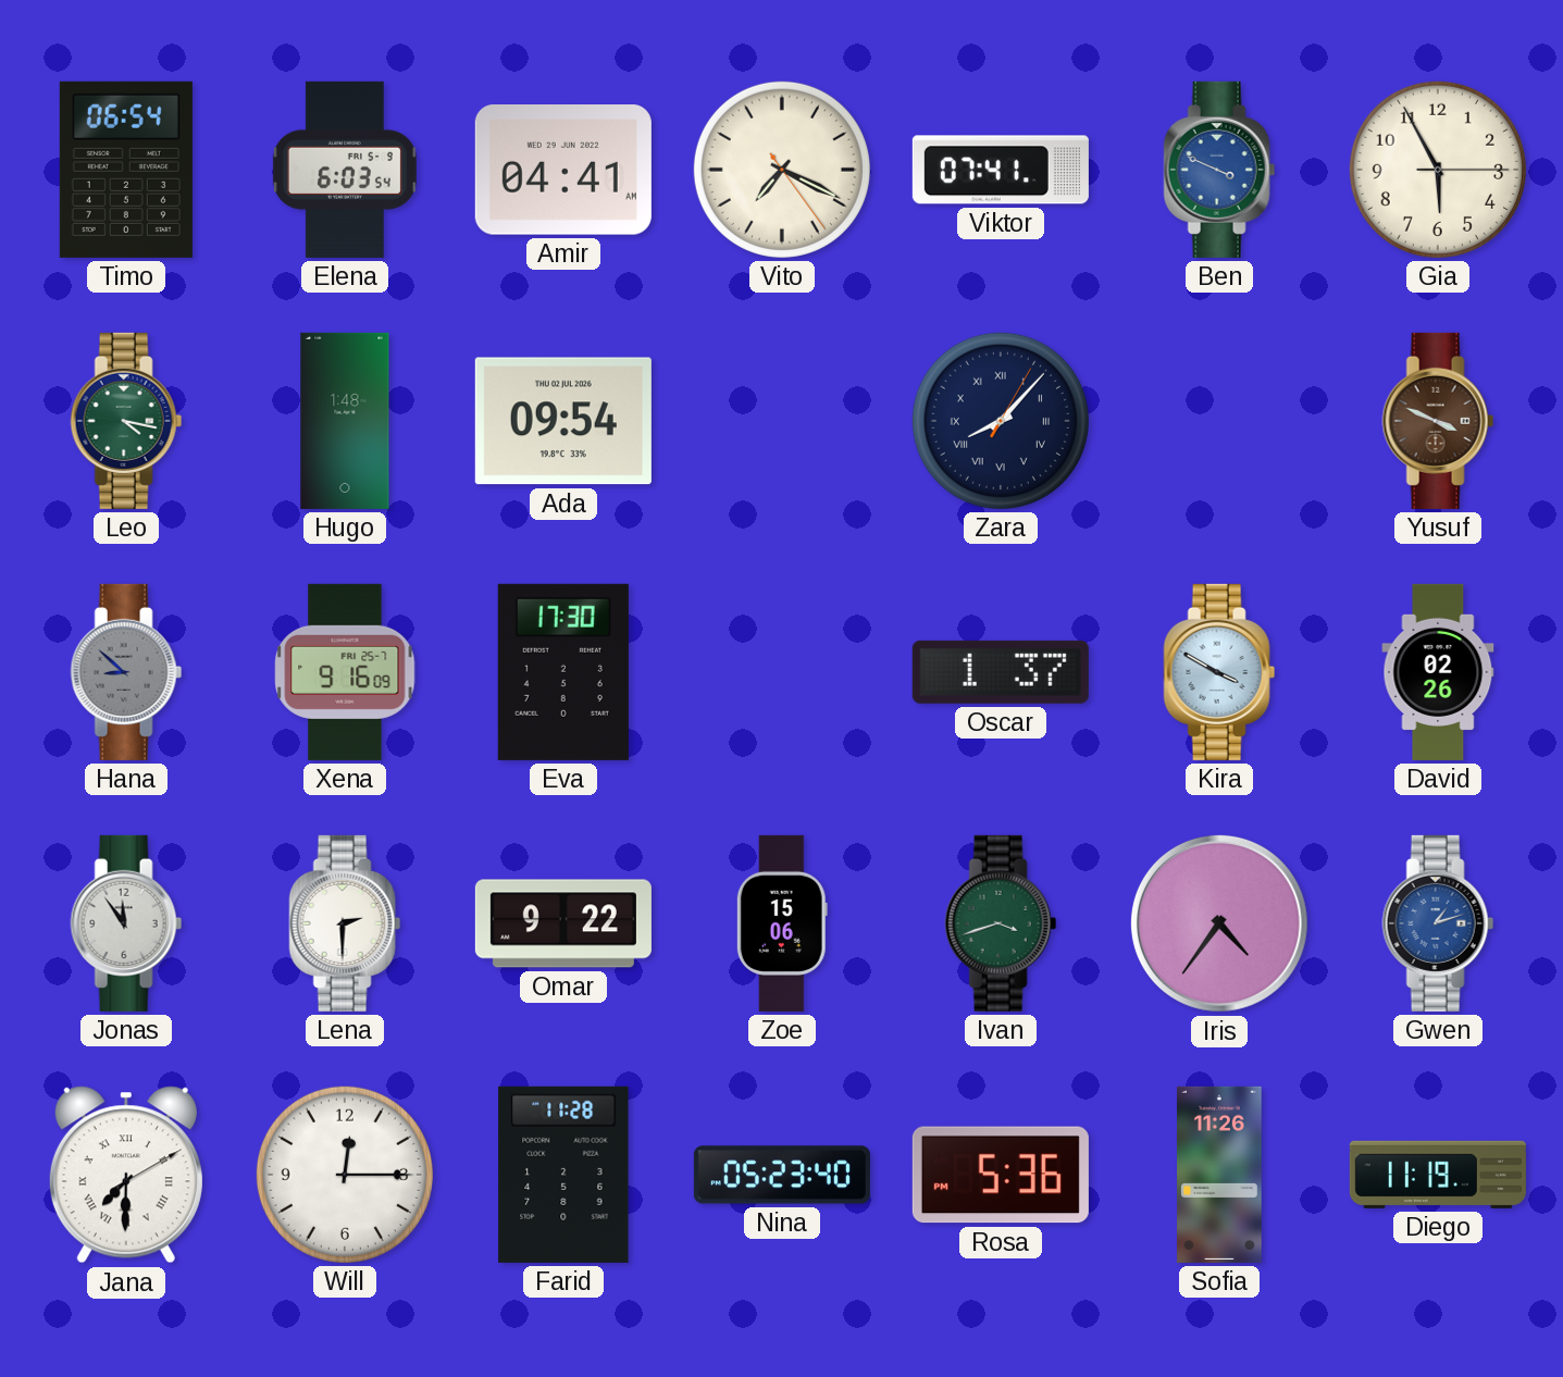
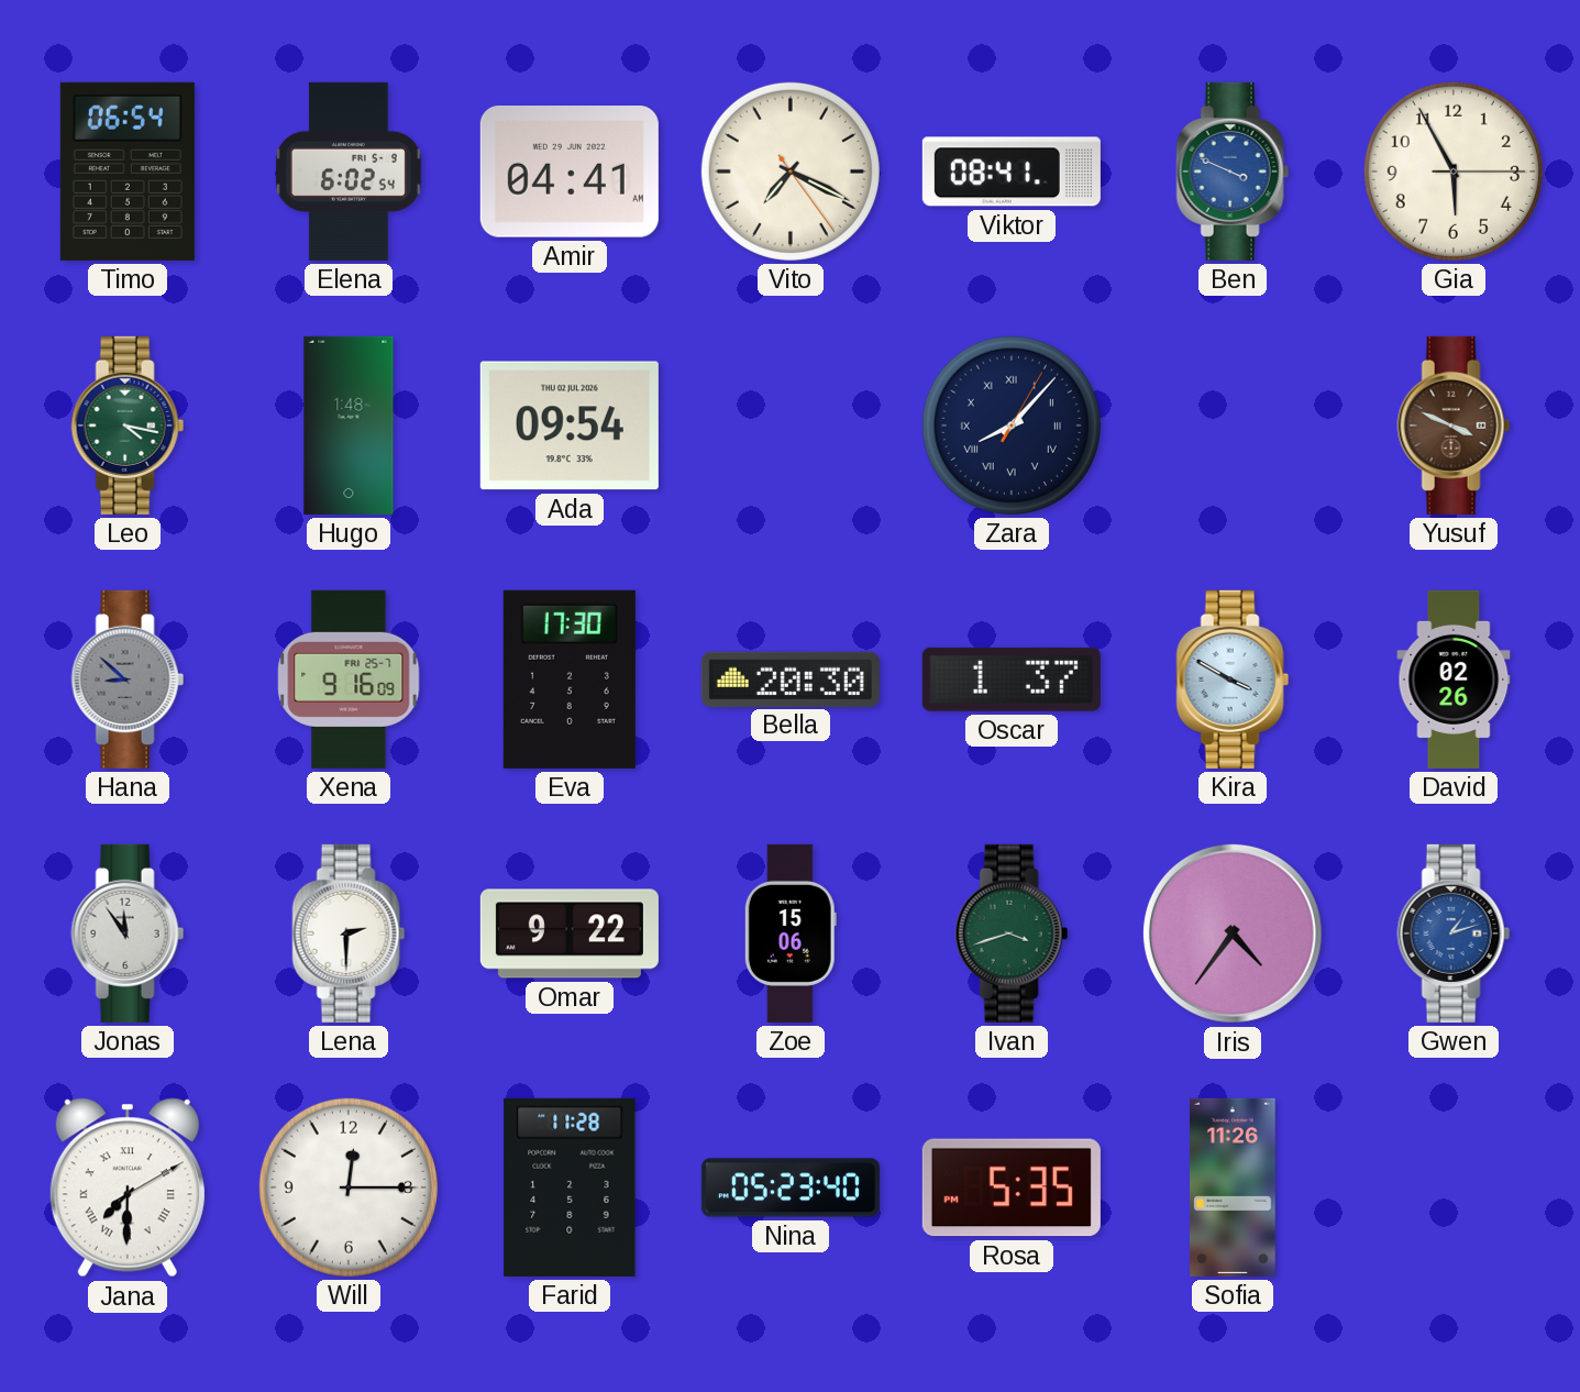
Elena: 6:03 -> 6:02 (349, 172)
Viktor: 07:41 -> 08:41 (1012, 172)
Bella: none -> 20:30 (791, 678)
Rosa: 5:36 -> 5:35 (1012, 1187)
Diego: 11:19 -> none (1438, 1175)
